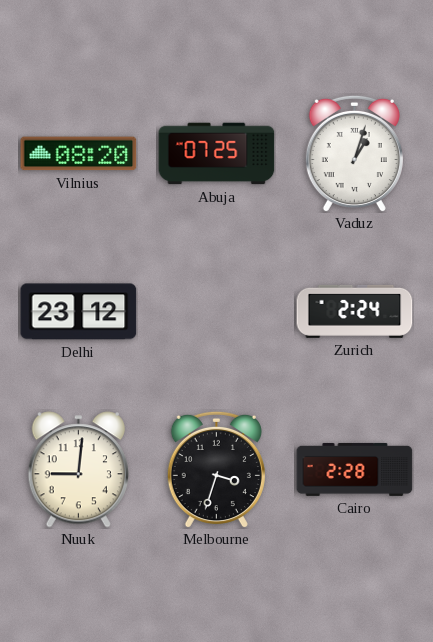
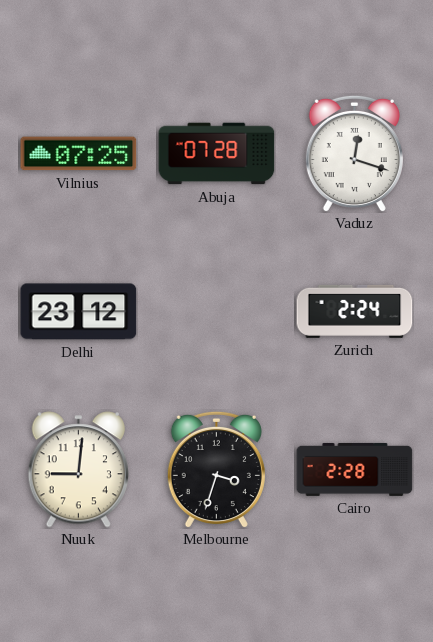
Vilnius: 08:20 -> 07:25 (79, 154)
Abuja: 07:25 -> 07:28 (217, 154)
Vaduz: 1:03 -> 12:18 (354, 153)
